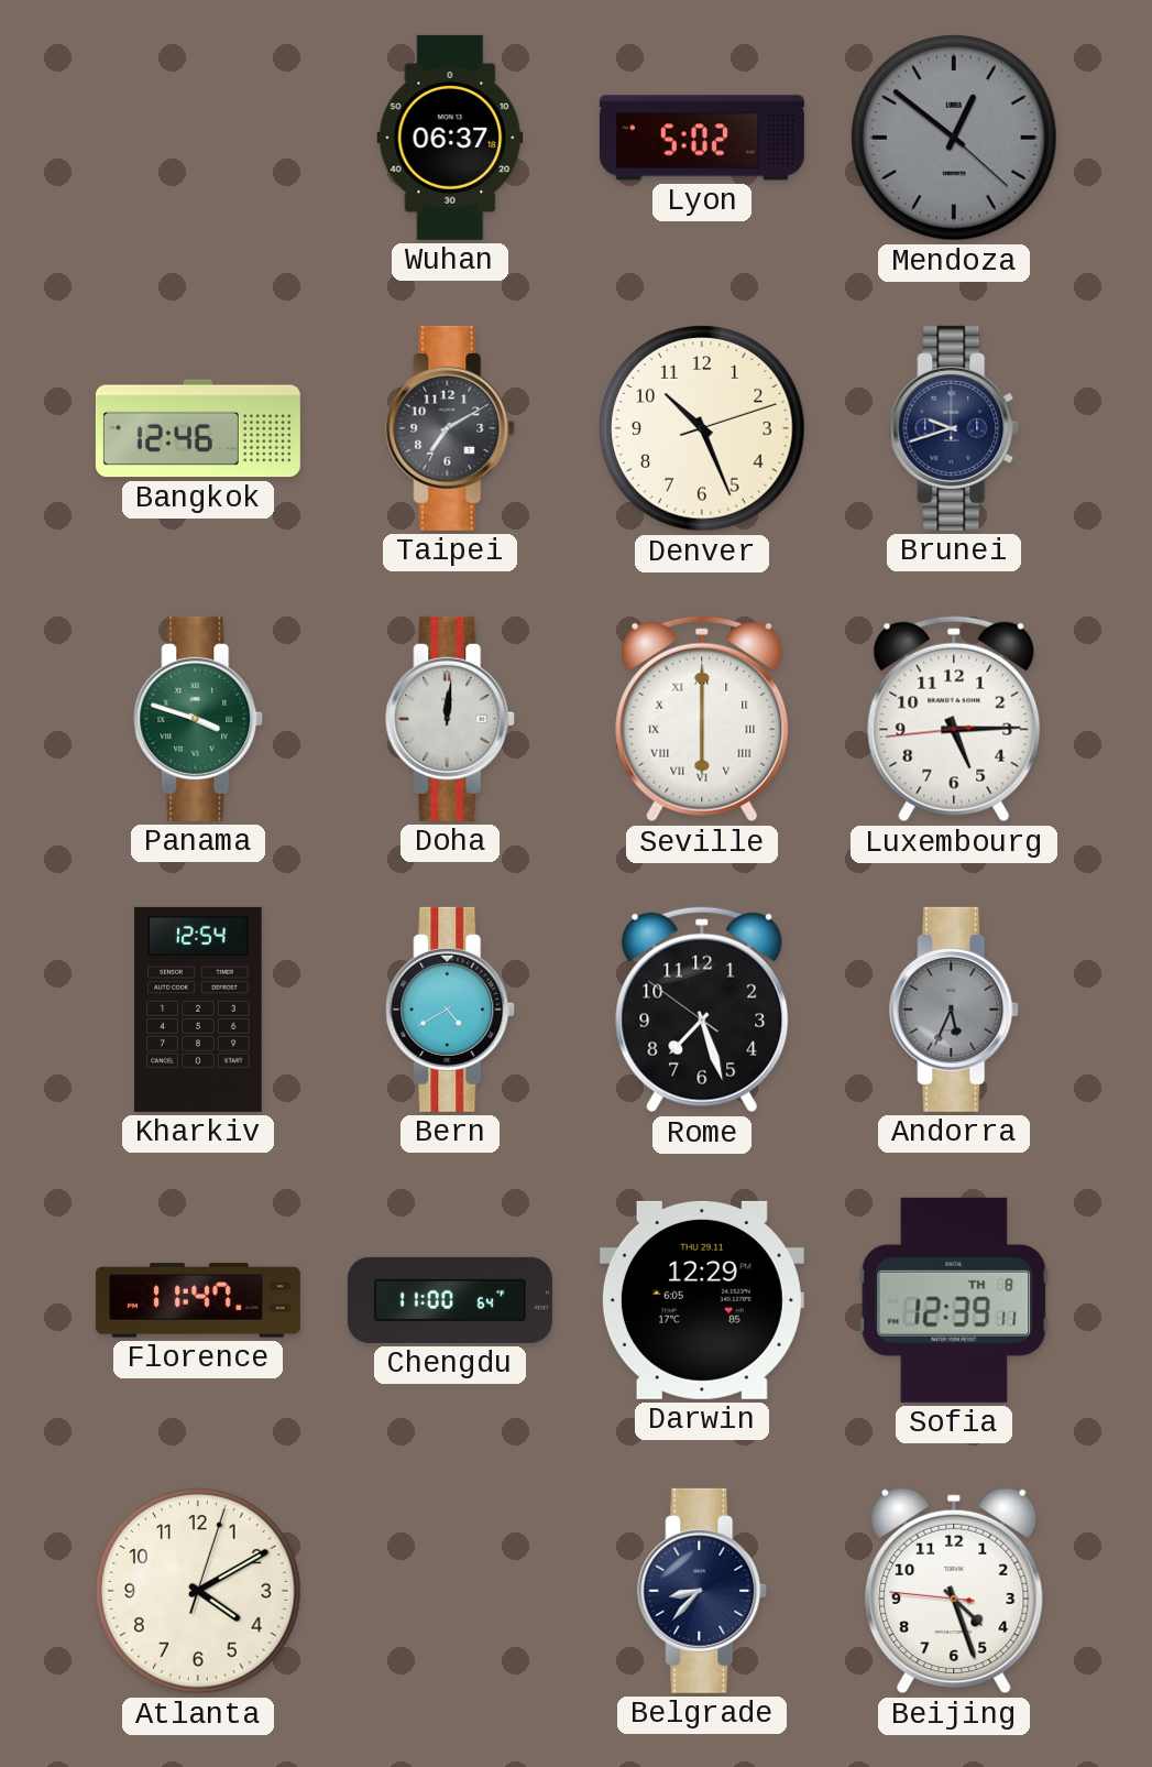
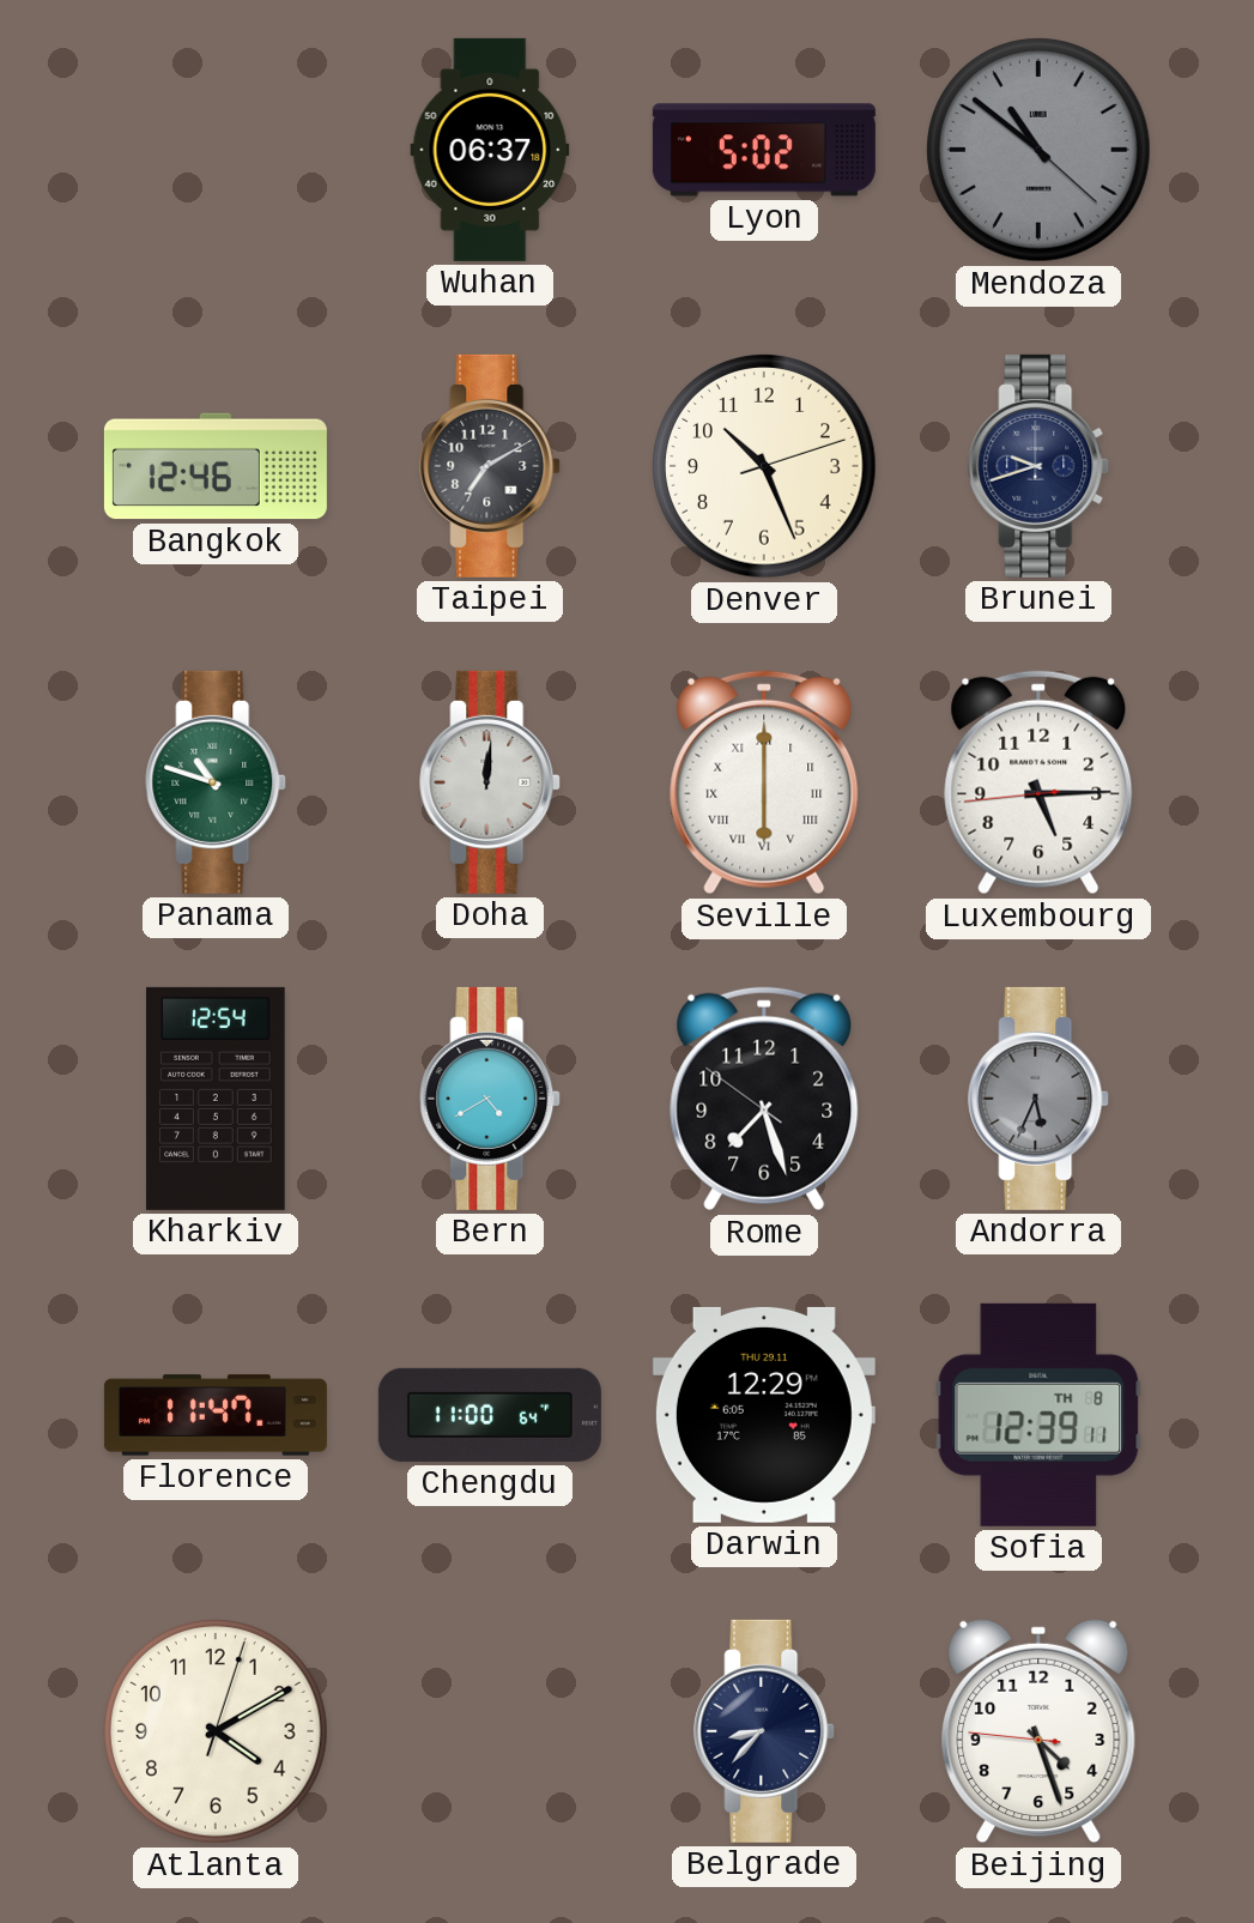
Mendoza: 12:51 -> 10:51 (1038, 150)
Panama: 3:48 -> 10:48 (217, 782)
